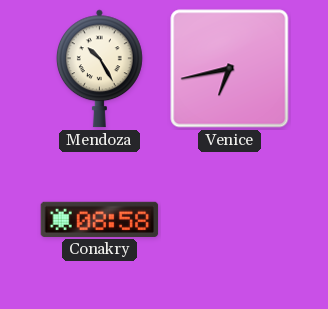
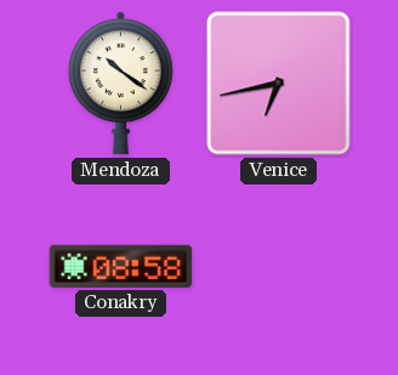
Mendoza: 10:25 -> 10:21 (120, 84)
